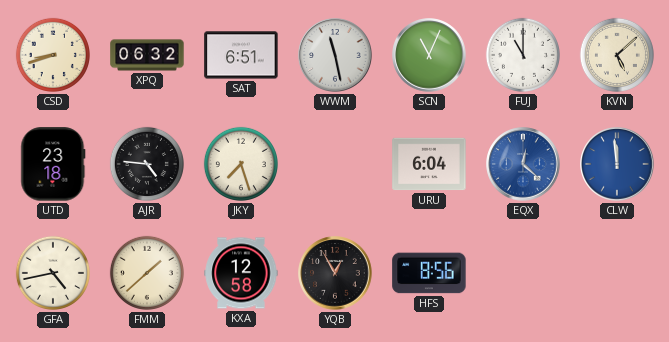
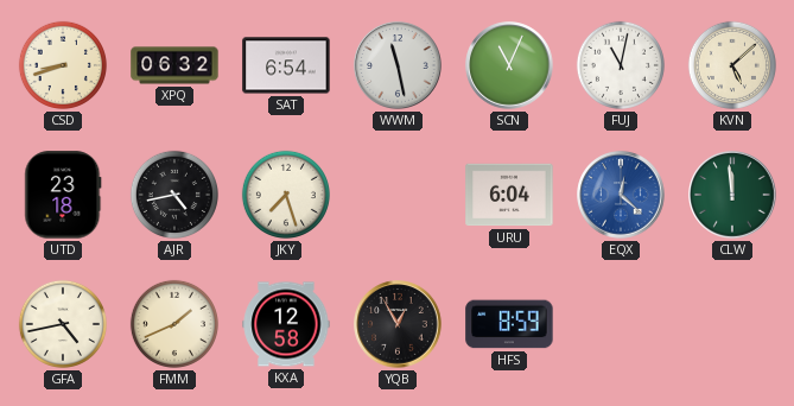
SAT: 6:51 -> 6:54 (286, 65)
FUJ: 11:00 -> 11:02 (621, 65)
AJR: 4:46 -> 4:43 (174, 195)
CLW dial: blue -> green (732, 195)
FMM: 1:38 -> 1:41 (174, 324)
HFS: 8:56 -> 8:59 (509, 324)
